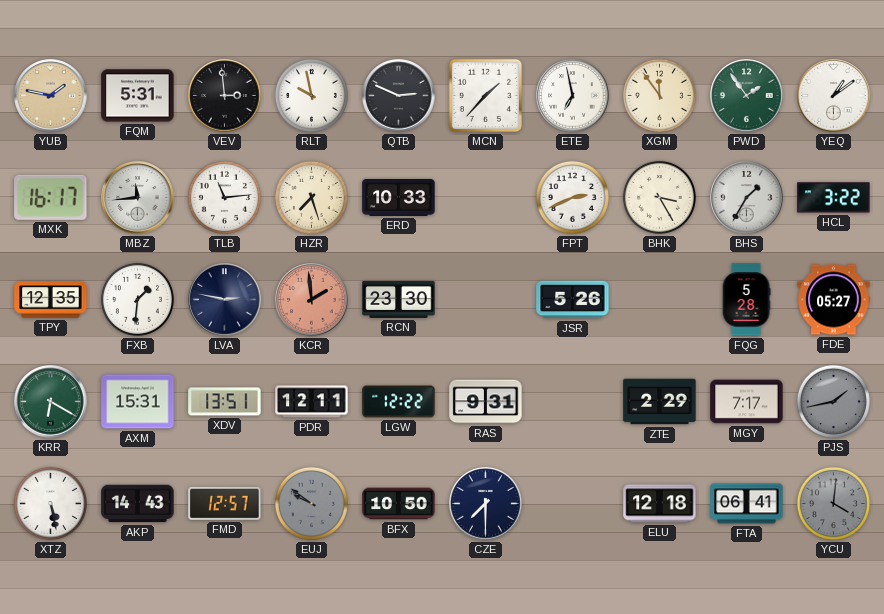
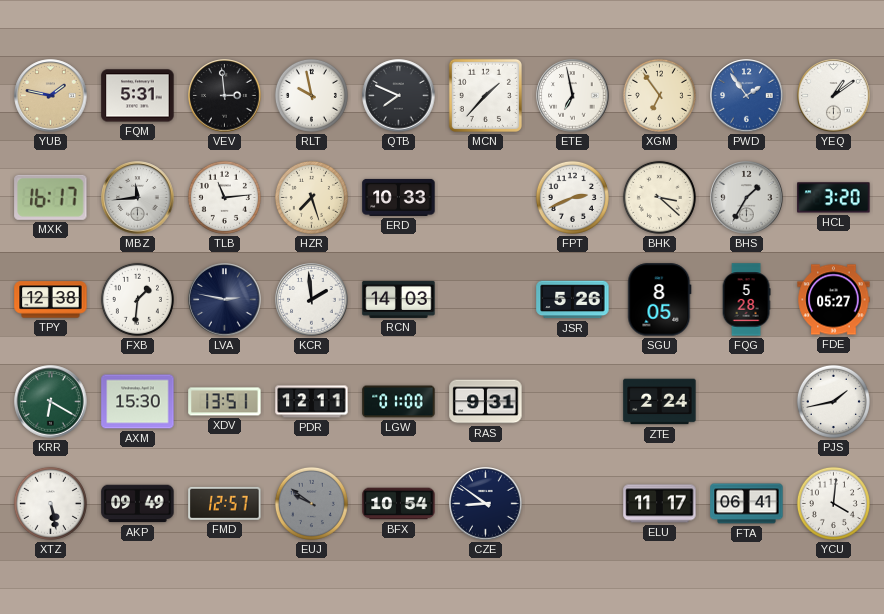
QTB: 2:49 -> 7:49 (399, 96)
XGM: 11:54 -> 6:54 (659, 95)
PWD dial: green -> blue (747, 96)
BHK: 3:25 -> 3:22 (659, 197)
HCL: 3:22 -> 3:20 (834, 198)
TPY: 12:35 -> 12:38 (51, 300)
KCR dial: salmon -> white (312, 300)
RCN: 23:30 -> 14:03 (399, 299)
SGU: none -> 8:05 (660, 300)
AXM: 15:31 -> 15:30 (138, 402)
LGW: 12:22 -> 01:00 (399, 402)
ZTE: 2:29 -> 2:24 (660, 402)
MGY: 7:17 -> none (747, 402)
PJS dial: grey -> white (833, 401)
AKP: 14:43 -> 09:49 (138, 504)
BFX: 10:50 -> 10:54 (399, 504)
CZE: 7:30 -> 8:51 (486, 504)
ELU: 12:18 -> 11:17 (660, 504)
YCU dial: grey -> white (833, 503)
